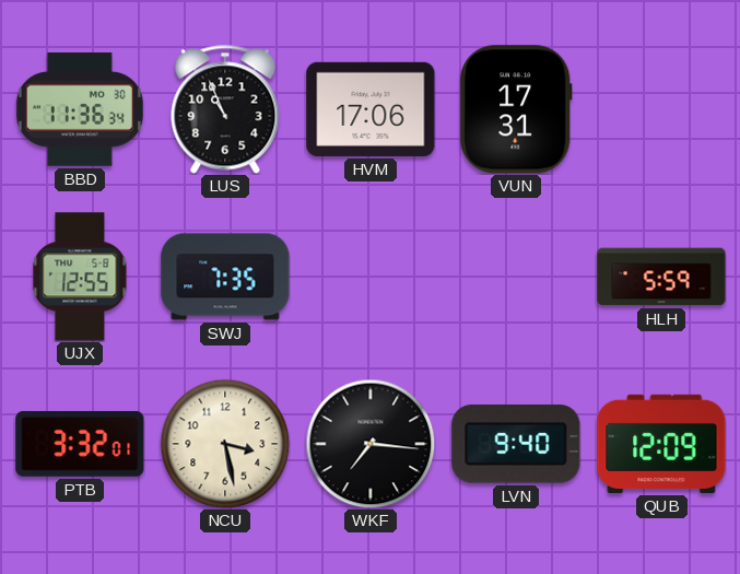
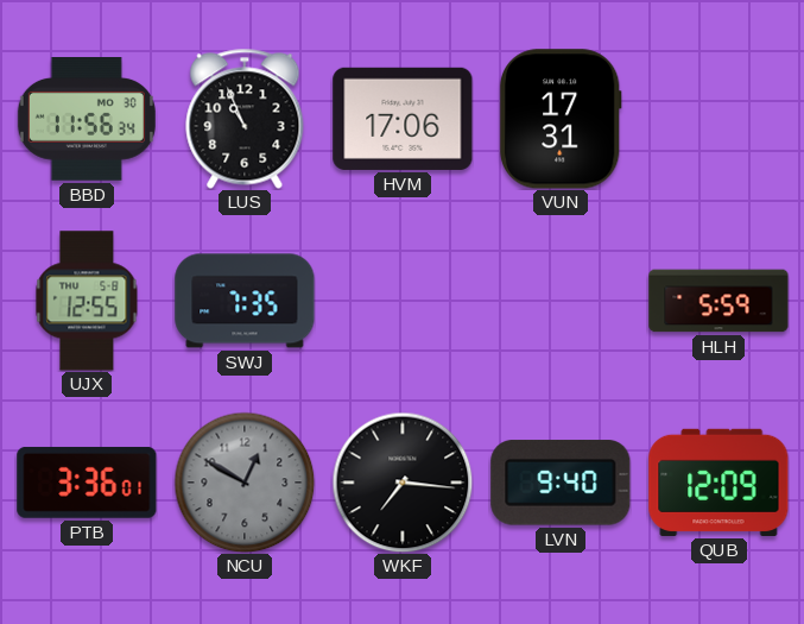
BBD: 11:36 -> 11:56 (87, 120)
PTB: 3:32 -> 3:36 (87, 483)
NCU: 3:28 -> 12:50 (245, 483)
NCU dial: cream -> grey (245, 483)
